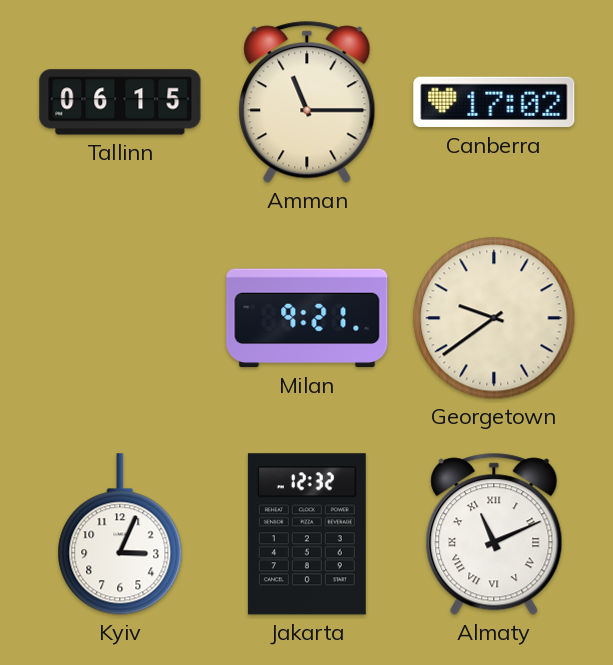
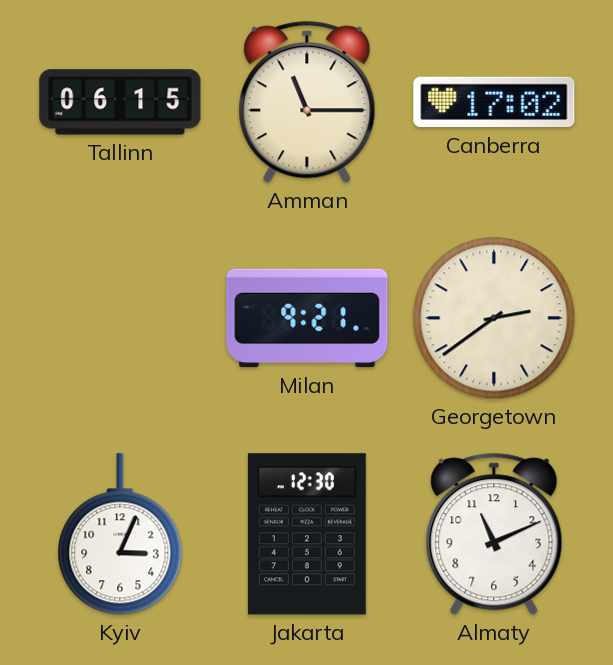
Georgetown: 9:39 -> 2:39 (494, 318)
Jakarta: 12:32 -> 12:30 (307, 534)
Almaty numerals: Roman -> Arabic (494, 534)
